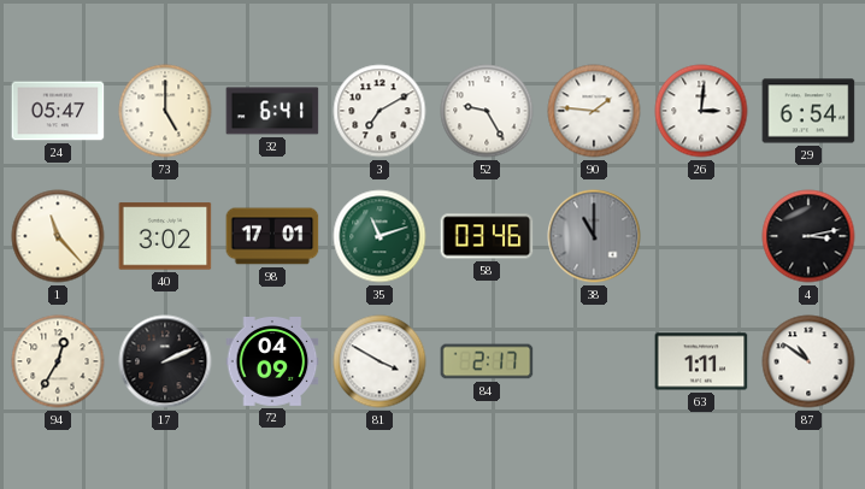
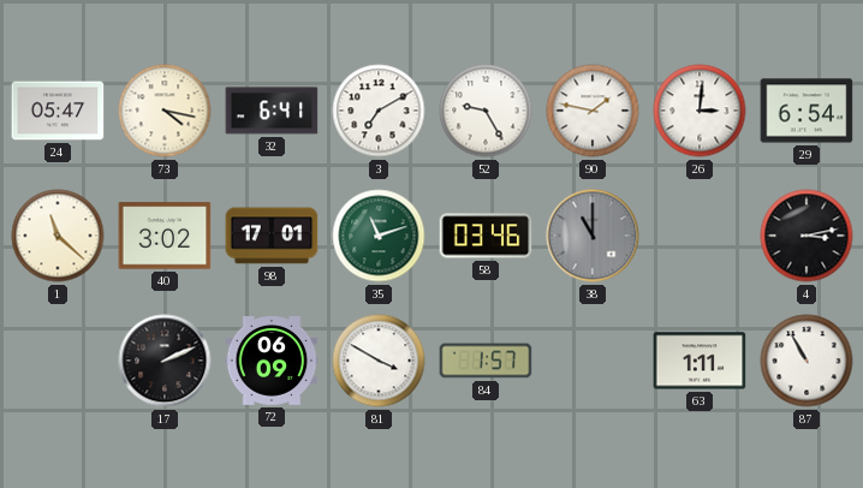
73: 5:00 -> 4:17 (165, 111)
90: 1:46 -> 1:47 (593, 111)
1: 11:23 -> 11:22 (58, 236)
94: 12:35 -> none (58, 361)
72: 04:09 -> 06:09 (272, 362)
84: 2:17 -> 1:57 (486, 361)
87: 10:51 -> 10:55 (807, 361)
